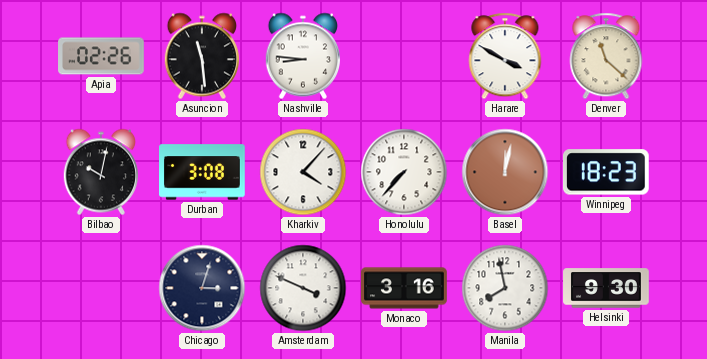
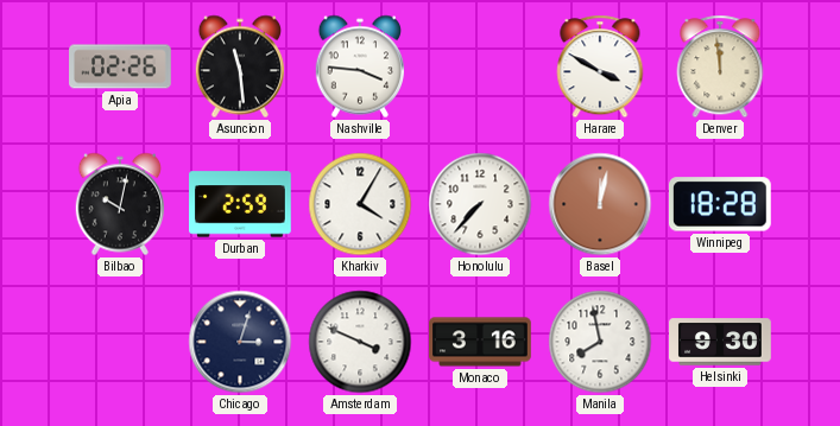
Nashville: 8:46 -> 3:46 (359, 66)
Denver: 11:22 -> 11:59 (720, 66)
Durban: 3:08 -> 2:59 (240, 204)
Kharkiv: 4:07 -> 4:05 (360, 204)
Winnipeg: 18:23 -> 18:28 (720, 204)
